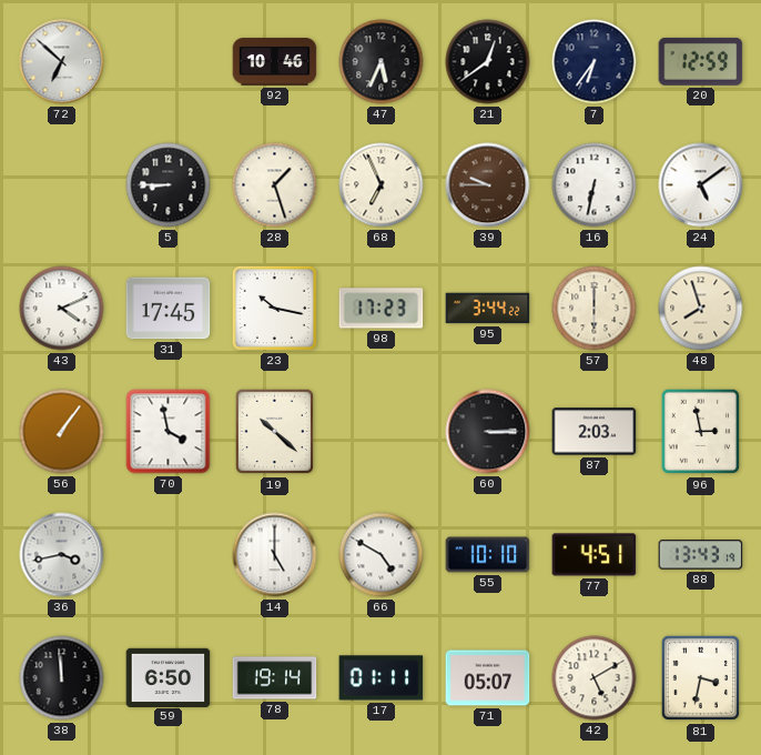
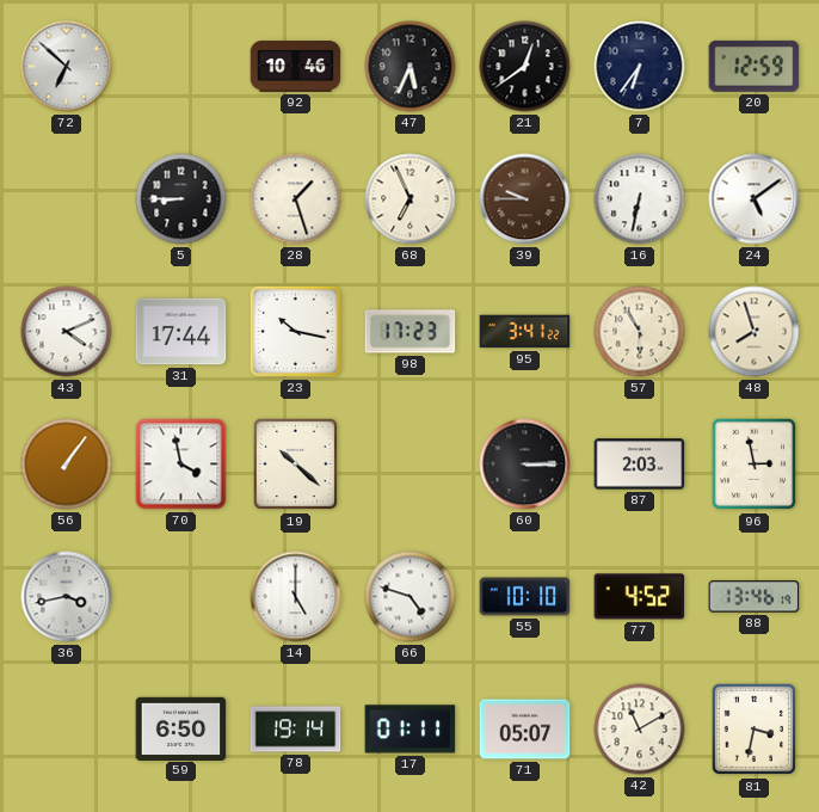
31: 17:45 -> 17:44 (181, 332)
95: 3:44 -> 3:41 (525, 332)
57: 6:00 -> 5:55 (640, 332)
66: 4:50 -> 4:48 (411, 597)
77: 4:51 -> 4:52 (640, 597)
88: 13:43 -> 13:46 (755, 597)
38: 11:59 -> none (62, 678)
42: 5:10 -> 11:10 (640, 730)
